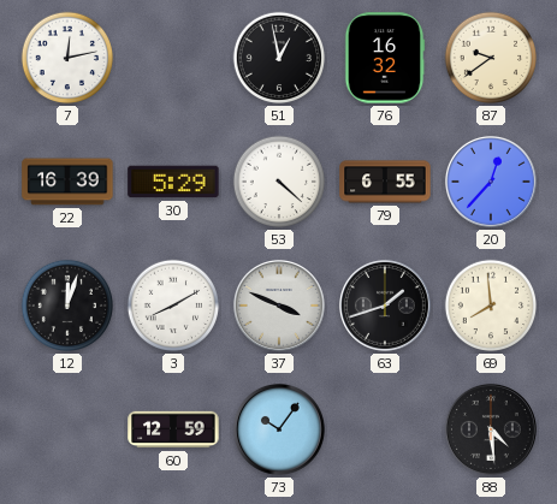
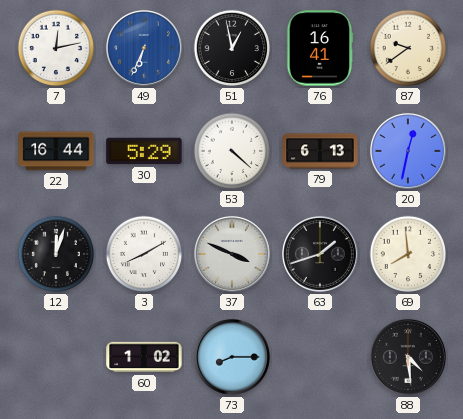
49: none -> 6:34 (144, 48)
76: 16:32 -> 16:41 (320, 48)
22: 16:39 -> 16:44 (56, 151)
79: 6:55 -> 6:13 (320, 151)
20: 12:37 -> 12:32 (408, 151)
60: 12:59 -> 1:02 (144, 357)
73: 10:06 -> 8:15 (232, 357)
